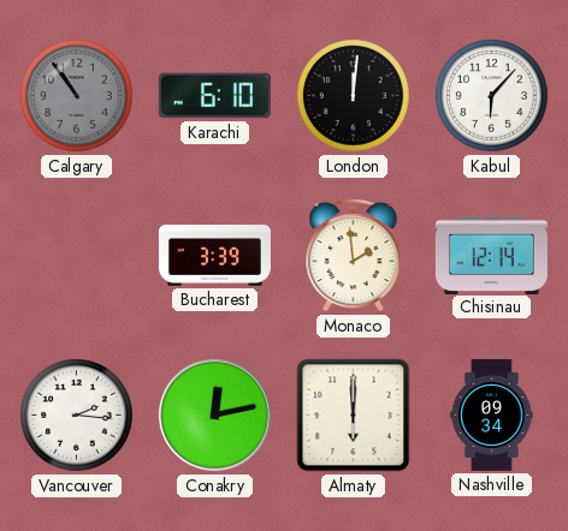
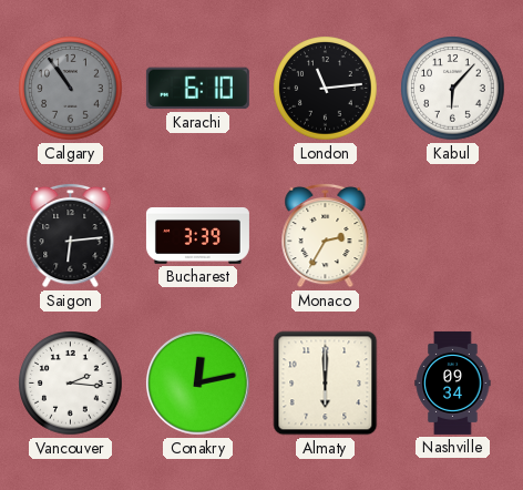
London: 12:01 -> 11:14 (326, 89)
Saigon: none -> 6:14 (71, 235)
Monaco: 1:59 -> 2:35 (326, 235)
Chisinau: 12:14 -> none (491, 255)
